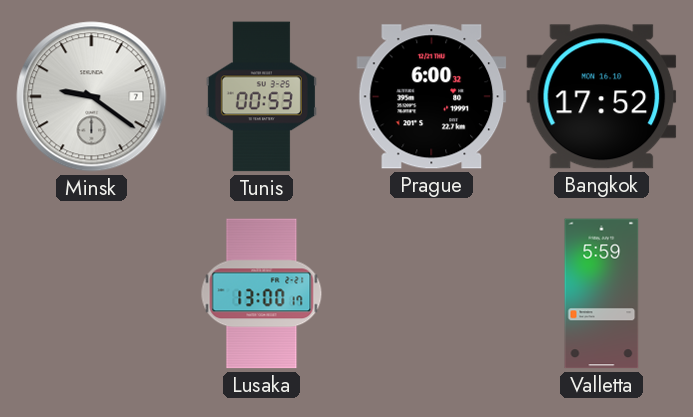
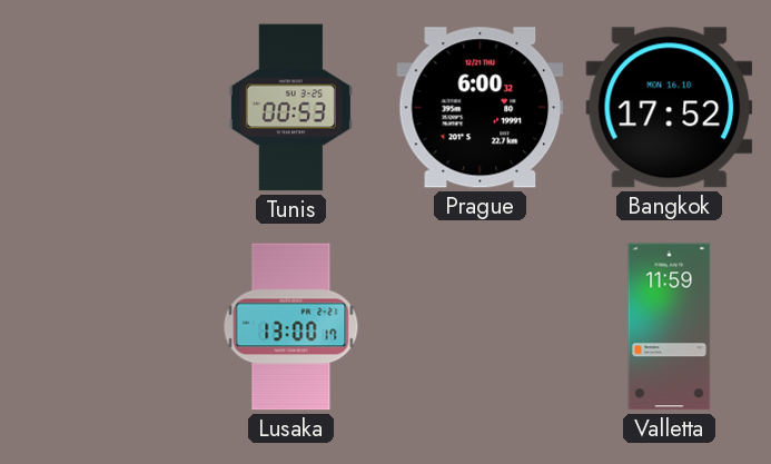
Minsk: 9:21 -> none (92, 97)
Valletta: 5:59 -> 11:59 (670, 327)
